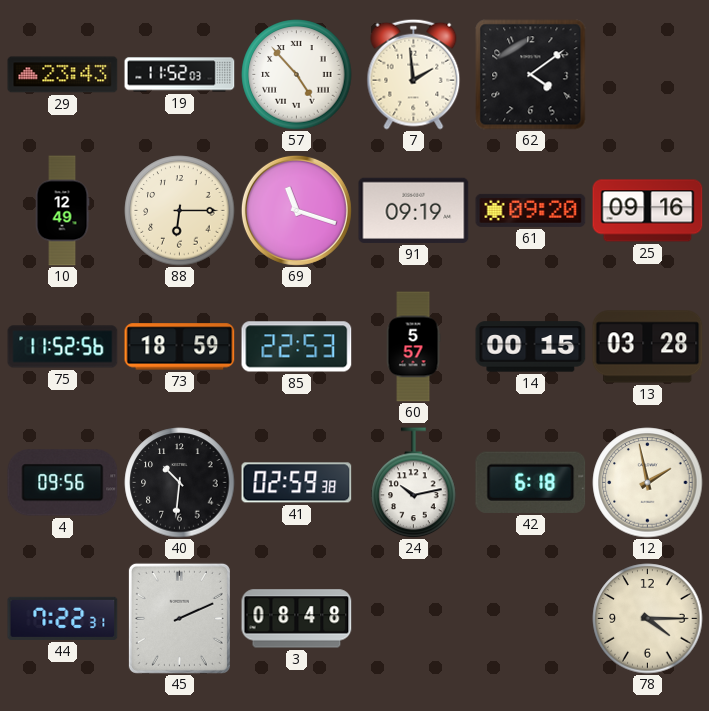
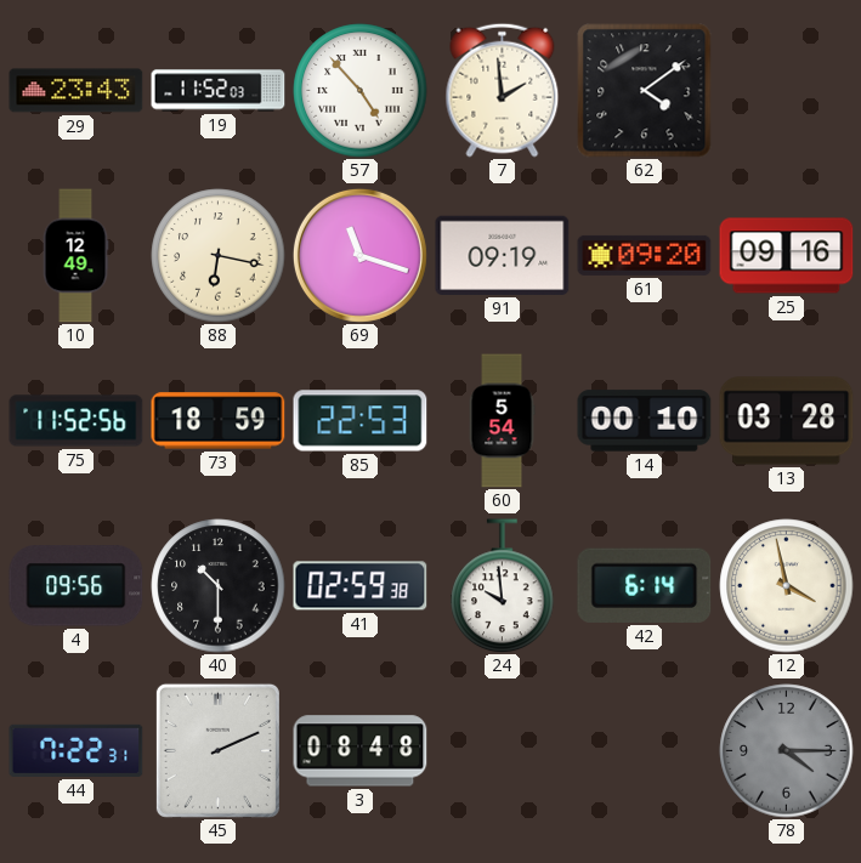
88: 6:15 -> 6:17 (219, 256)
60: 5:57 -> 5:54 (502, 421)
14: 00:15 -> 00:10 (645, 421)
40: 10:31 -> 10:30 (219, 586)
24: 10:13 -> 9:59 (503, 586)
42: 6:18 -> 6:14 (645, 585)
12: 1:58 -> 3:58 (787, 586)
78 dial: cream -> grey (787, 751)
